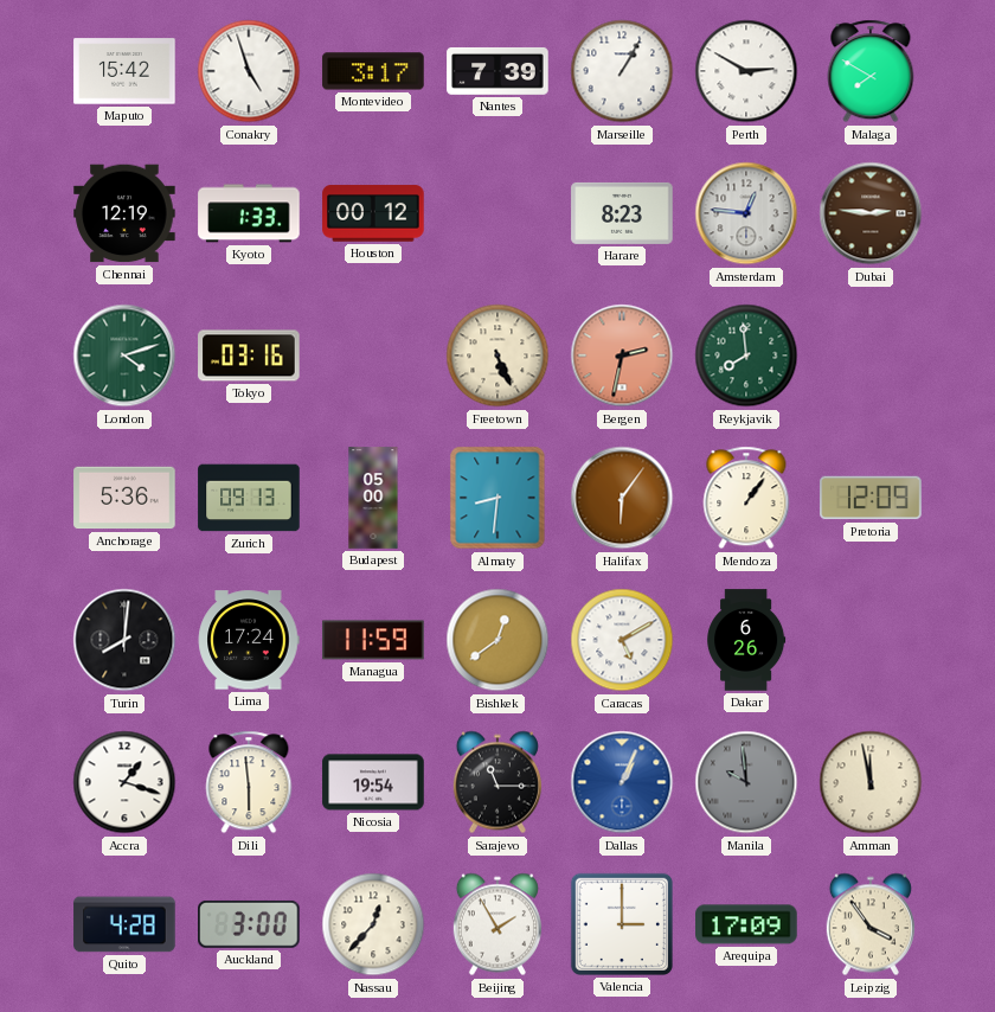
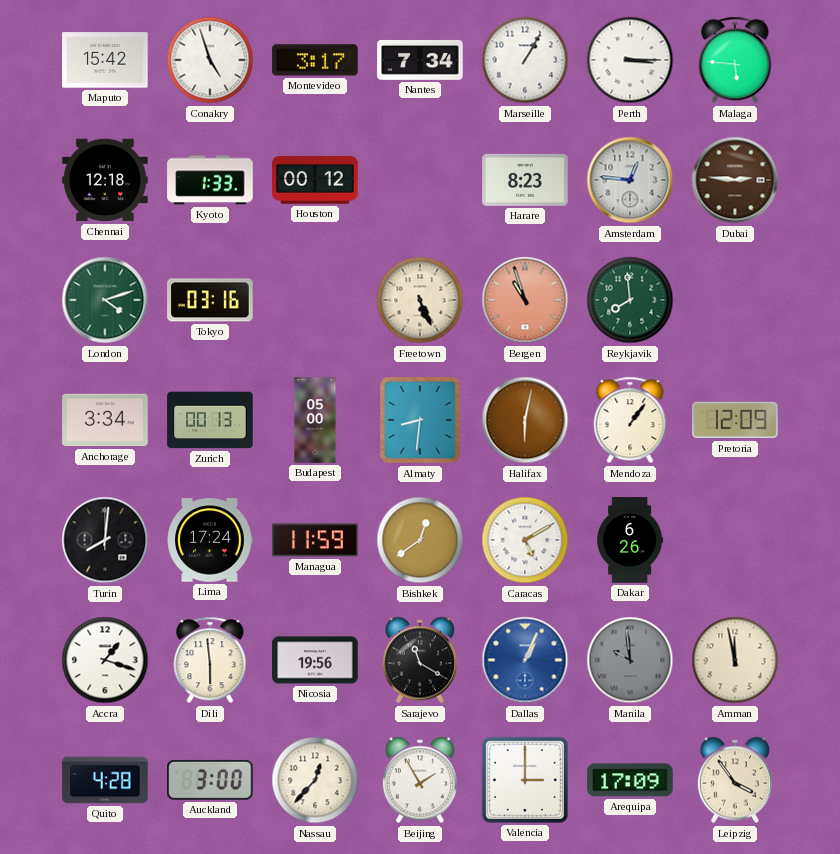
Nantes: 7:39 -> 7:34 (420, 60)
Perth: 2:50 -> 3:15 (630, 60)
Malaga: 7:50 -> 5:46 (735, 60)
Chennai: 12:19 -> 12:18 (105, 180)
Bergen: 2:32 -> 10:57 (525, 300)
Anchorage: 5:36 -> 3:34 (105, 420)
Zurich: 09:13 -> 00:13 (210, 420)
Halifax: 6:06 -> 6:02 (525, 420)
Nicosia: 19:54 -> 19:56 (315, 660)
Sarajevo: 11:15 -> 11:20 (420, 660)
